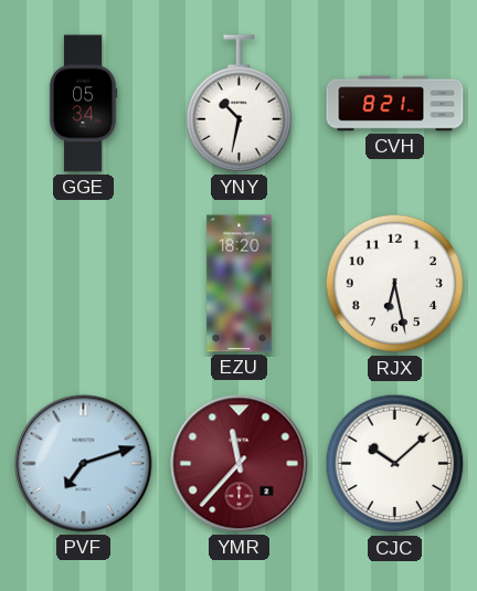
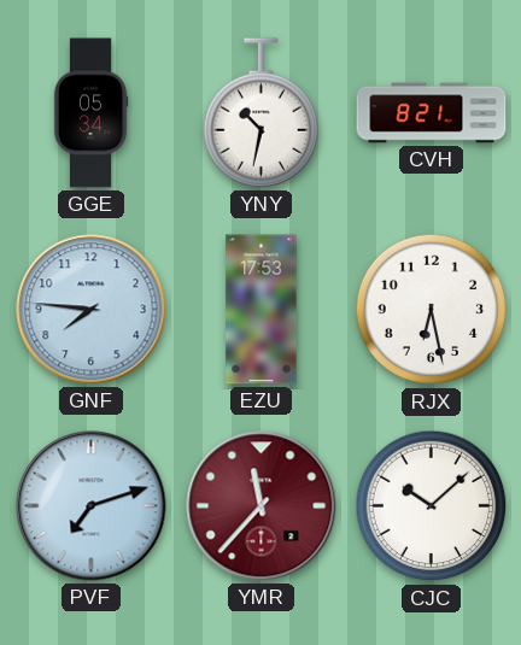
GNF: none -> 7:46 (92, 310)
EZU: 18:20 -> 17:53 (262, 310)
